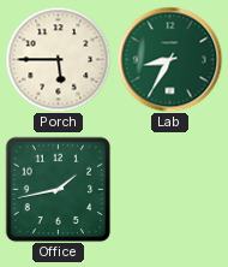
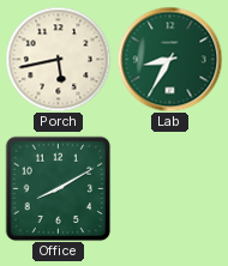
Porch: 5:45 -> 5:43 (58, 59)
Office: 1:43 -> 8:10 (58, 188)
